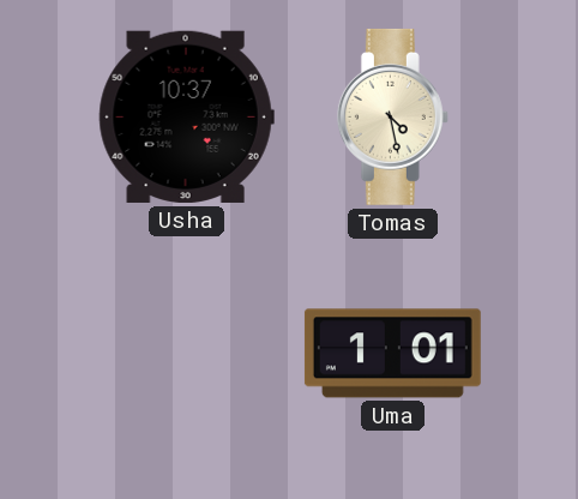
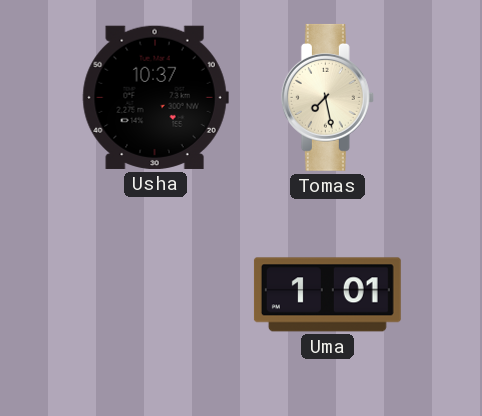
Tomas: 4:28 -> 7:28 (327, 97)
